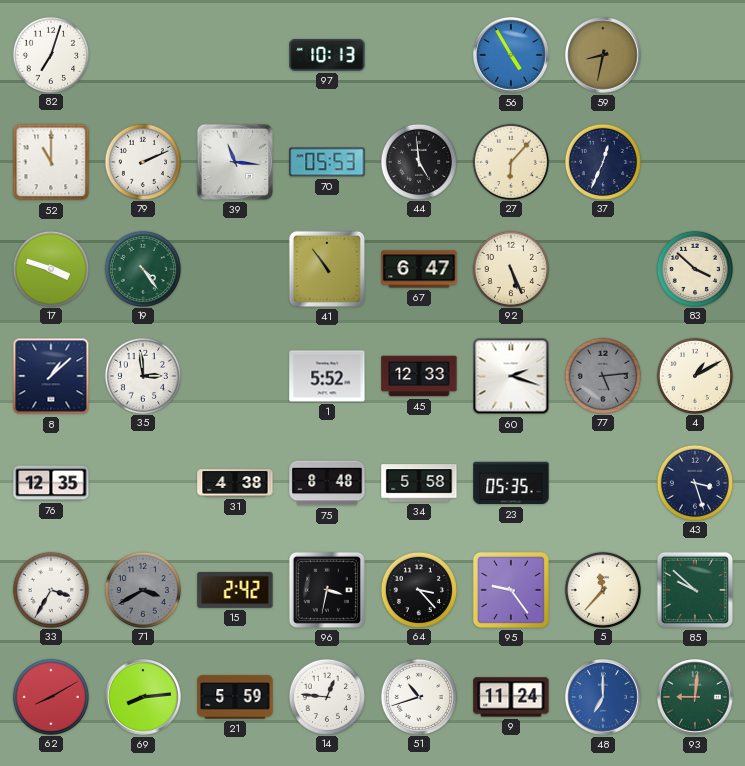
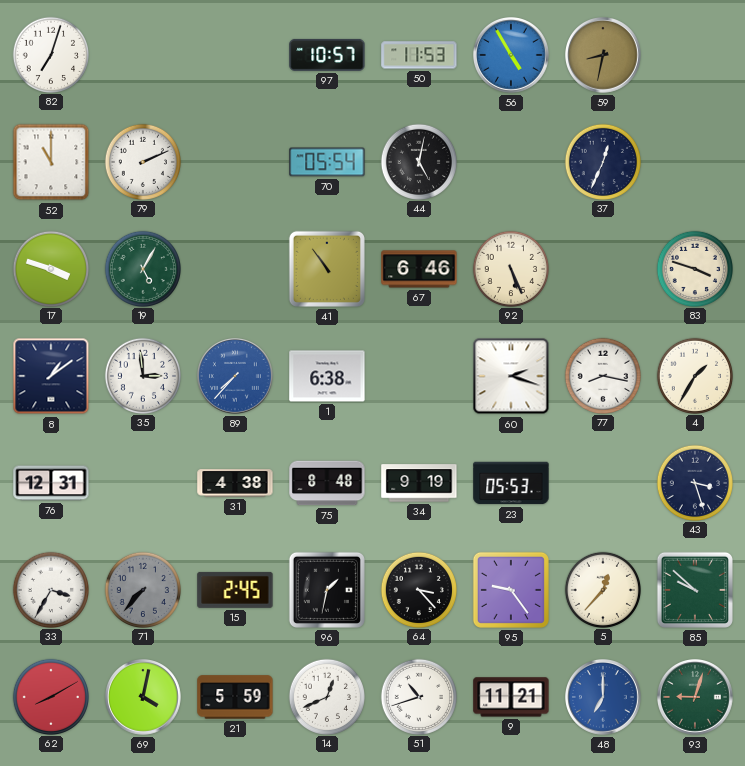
97: 10:13 -> 10:57 (327, 55)
50: none -> 11:53 (419, 55)
39: 11:16 -> none (235, 162)
70: 05:53 -> 05:54 (327, 162)
44: 4:59 -> 5:02 (418, 161)
27: 6:07 -> none (510, 161)
19: 4:24 -> 5:05 (142, 268)
67: 6:47 -> 6:46 (419, 269)
83: 3:52 -> 3:48 (694, 268)
8: 1:08 -> 1:09 (51, 376)
89: none -> 7:37 (236, 377)
1: 5:52 -> 6:38 (327, 376)
45: 12:33 -> none (419, 376)
77: 5:14 -> 8:17 (602, 375)
77 dial: grey -> white (602, 375)
4: 1:10 -> 1:35 (694, 375)
76: 12:35 -> 12:31 (51, 483)
34: 5:58 -> 9:19 (419, 483)
23: 05:35 -> 05:53 (511, 483)
71: 3:40 -> 7:37 (142, 589)
15: 2:42 -> 2:45 (235, 590)
96: 3:32 -> 1:32 (327, 590)
5: 11:37 -> 12:37 (602, 589)
69: 8:14 -> 4:02 (144, 698)
14: 12:46 -> 12:41 (326, 696)
9: 11:24 -> 11:21 (511, 697)
93: 9:01 -> 9:03 (696, 698)
